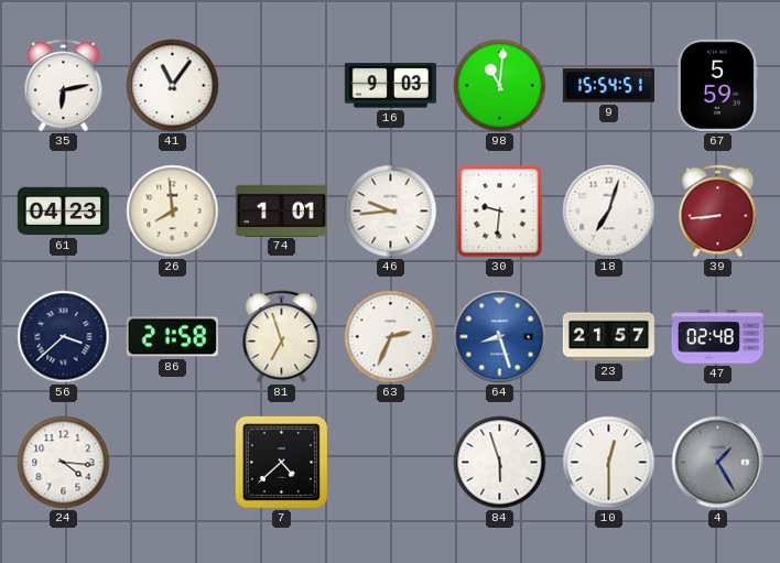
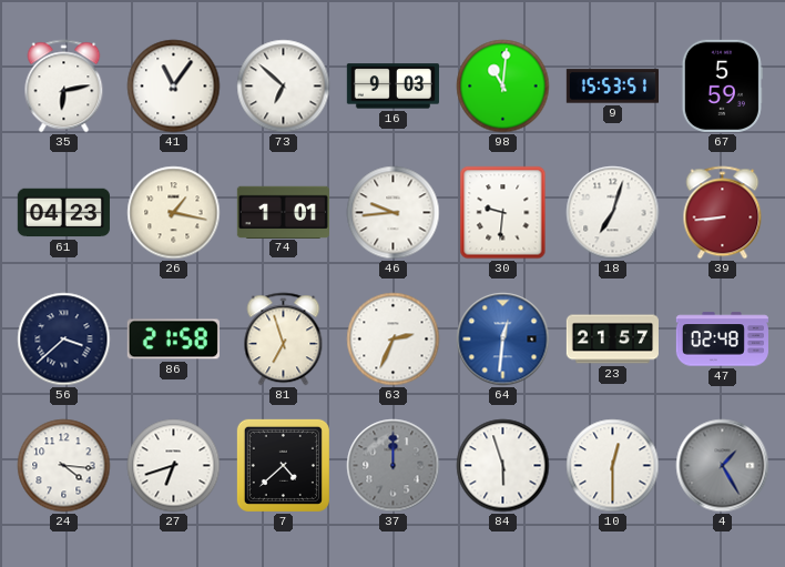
73: none -> 6:52 (284, 87)
9: 15:54 -> 15:53 (612, 87)
26: 7:59 -> 1:17 (174, 213)
64: 8:27 -> 12:31 (503, 340)
27: none -> 6:42 (174, 466)
37: none -> 12:00 (394, 466)
